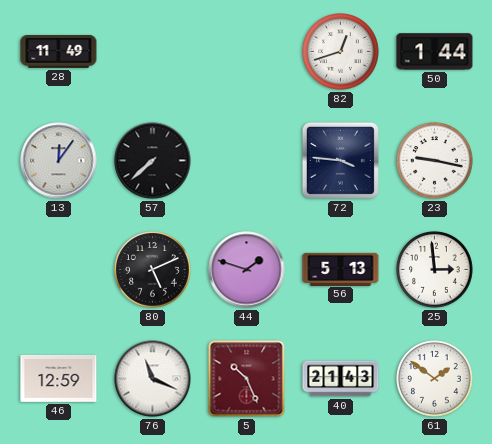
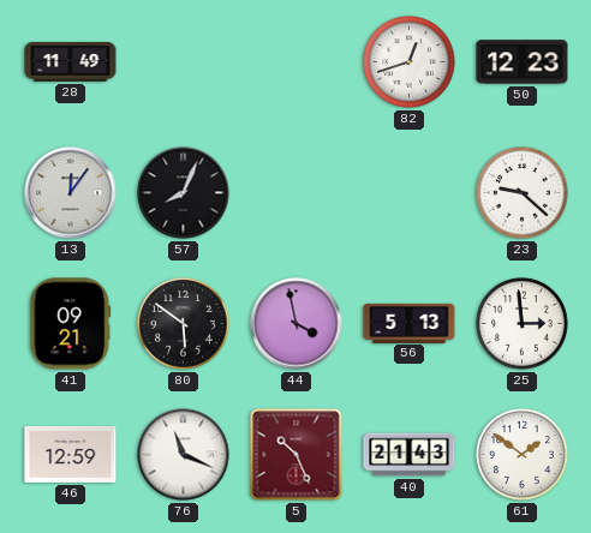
50: 1:44 -> 12:23 (523, 62)
57: 7:38 -> 8:04 (184, 193)
72: 3:46 -> none (340, 160)
23: 9:17 -> 9:22 (523, 193)
41: none -> 09:21 (71, 324)
80: 5:11 -> 5:51 (184, 324)
44: 1:48 -> 3:58 (297, 324)
